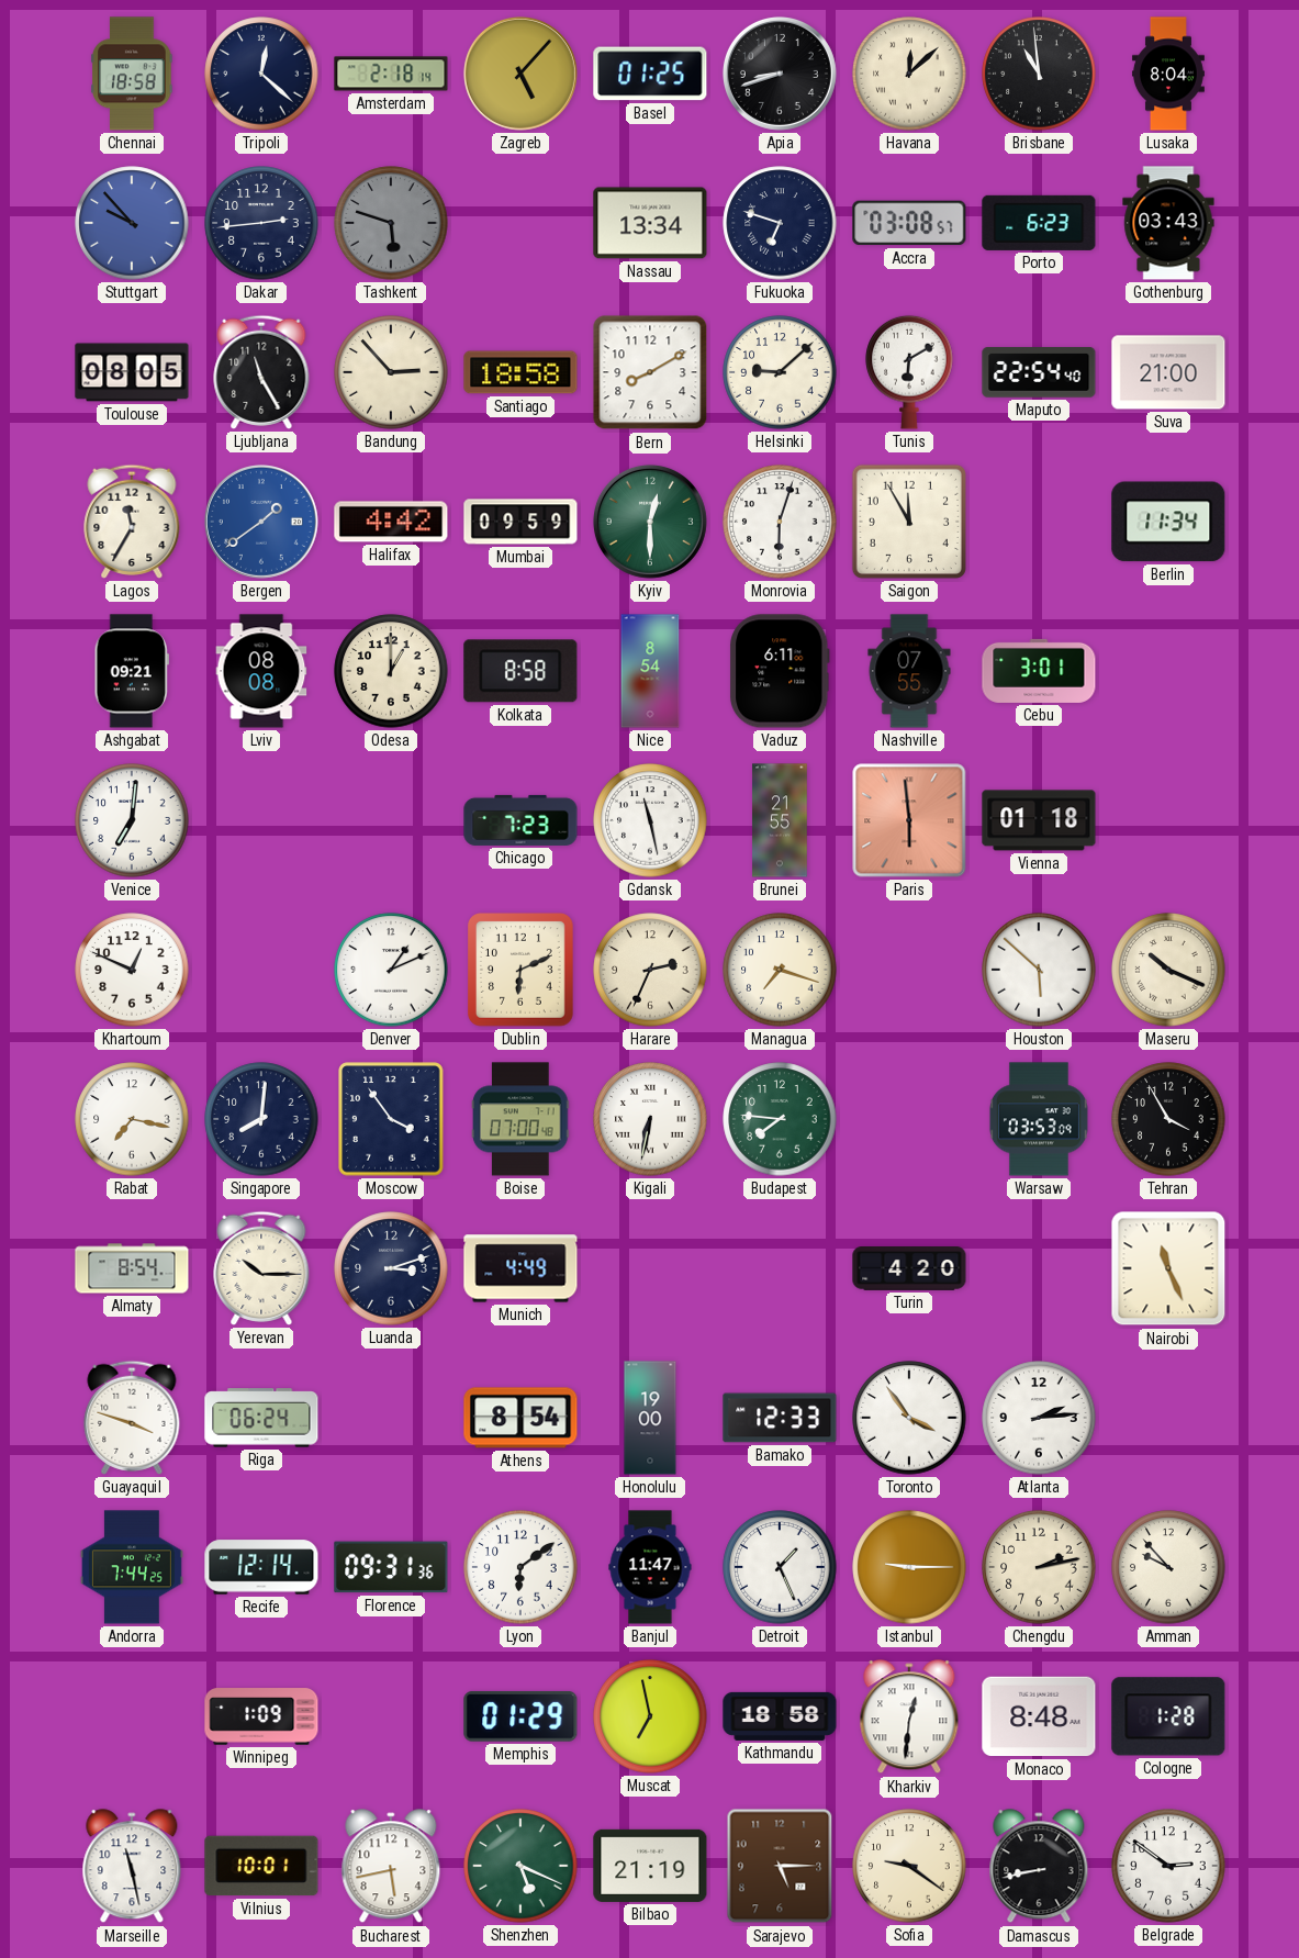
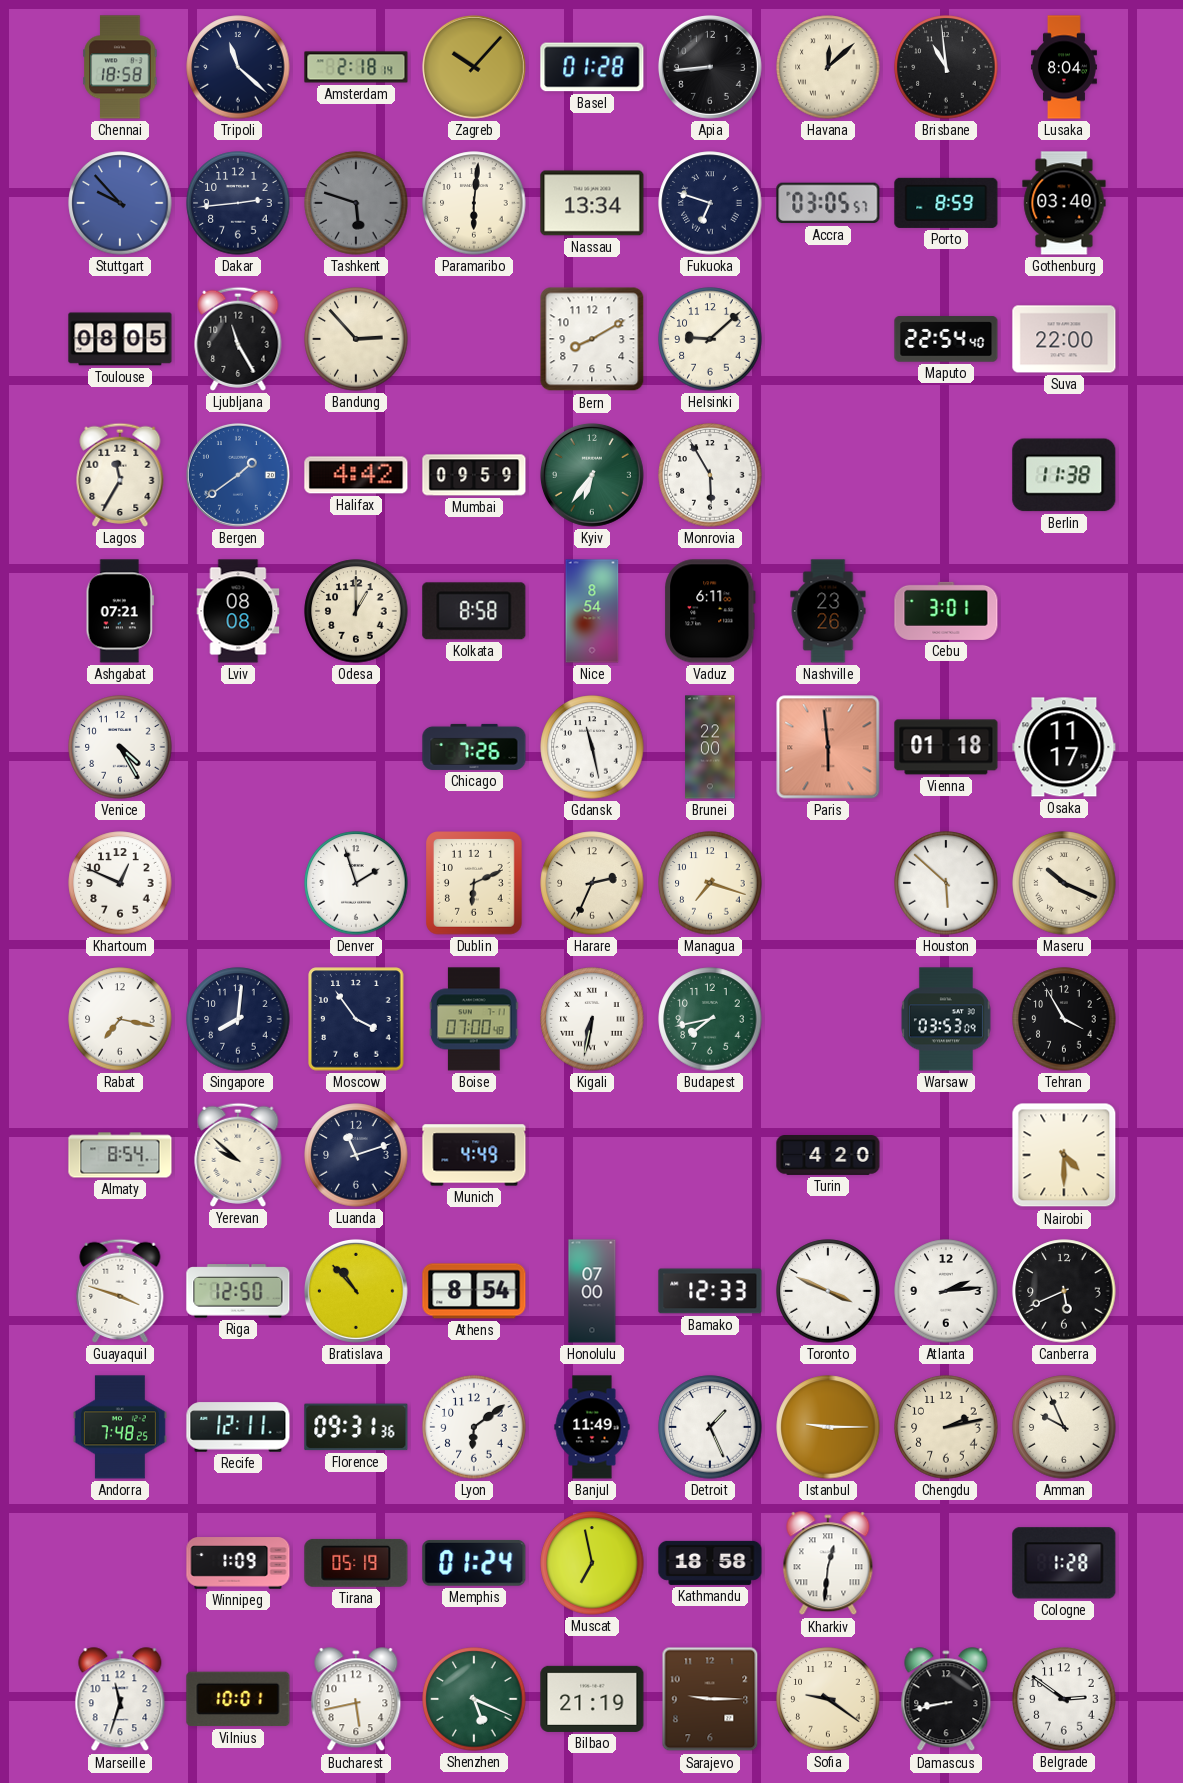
Tripoli: 12:22 -> 11:22 (238, 67)
Zagreb: 5:07 -> 10:07 (474, 67)
Basel: 01:25 -> 01:28 (592, 67)
Apia: 8:42 -> 8:44 (710, 67)
Paramaribo: none -> 6:01 (474, 203)
Accra: 03:08 -> 03:05 (828, 203)
Porto: 6:23 -> 8:59 (946, 203)
Gothenburg: 03:43 -> 03:40 (1064, 203)
Santiago: 18:58 -> none (520, 372)
Tunis: 6:10 -> none (909, 372)
Suva: 21:00 -> 22:00 (1064, 339)
Kyiv: 12:30 -> 6:36 (592, 475)
Monrovia: 6:03 -> 5:55 (710, 475)
Saigon: 11:55 -> none (909, 522)
Berlin: 11:34 -> 11:38 (1064, 475)
Ashgabat: 09:21 -> 07:21 (120, 611)
Nashville: 07:55 -> 23:26 (828, 611)
Venice: 7:01 -> 4:25 (120, 747)
Chicago: 7:23 -> 7:26 (474, 747)
Brunei: 21:55 -> 22:00 (710, 747)
Osaka: none -> 11:17 (1064, 747)
Denver: 1:11 -> 1:57 (356, 883)
Budapest: 7:46 -> 7:43 (710, 1019)
Yerevan: 10:15 -> 9:52 (238, 1155)
Luanda: 3:12 -> 11:12 (356, 1155)
Nairobi: 11:26 -> 4:30 (1064, 1155)
Riga: 06:24 -> 12:50 (238, 1291)
Bratislava: none -> 10:53 (356, 1291)
Honolulu: 19:00 -> 07:00 (592, 1291)
Toronto: 3:54 -> 3:49 (828, 1291)
Canberra: none -> 5:41 (1064, 1291)
Andorra: 7:44 -> 7:48 (120, 1427)
Recife: 12:14 -> 12:11 (238, 1427)
Banjul: 11:47 -> 11:49 (592, 1427)
Amman: 9:53 -> 9:56 (1064, 1427)
Tirana: none -> 05:19 (356, 1563)
Memphis: 01:29 -> 01:24 (474, 1563)
Monaco: 8:48 -> none (1039, 1716)
Marseille: 11:28 -> 11:33 (120, 1700)
Sarajevo: 5:15 -> 9:15 (710, 1699)
